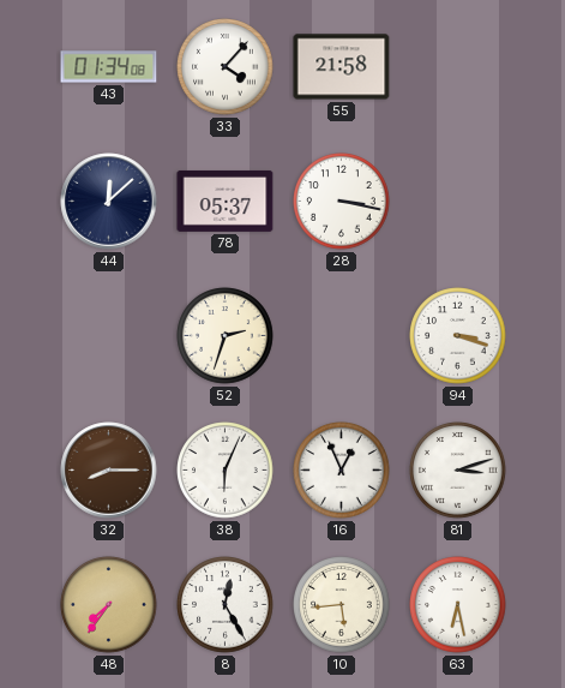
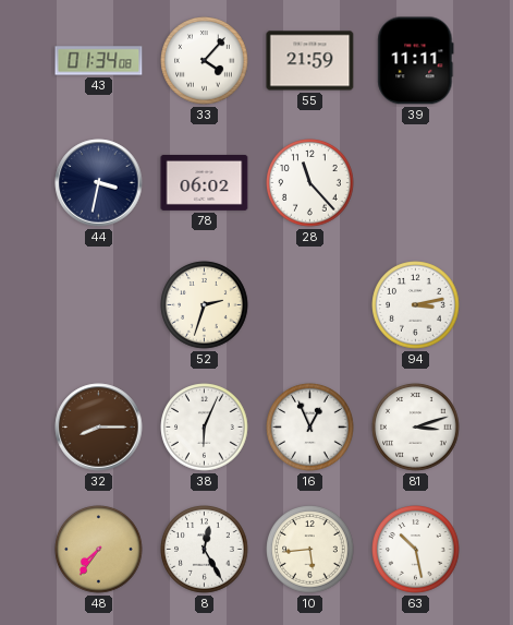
55: 21:58 -> 21:59 (310, 61)
39: none -> 11:11 (416, 61)
44: 12:08 -> 3:32 (99, 183)
78: 05:37 -> 06:02 (205, 182)
28: 3:17 -> 11:23 (310, 183)
94: 3:18 -> 3:13 (416, 305)
63: 6:28 -> 10:28 (416, 550)
